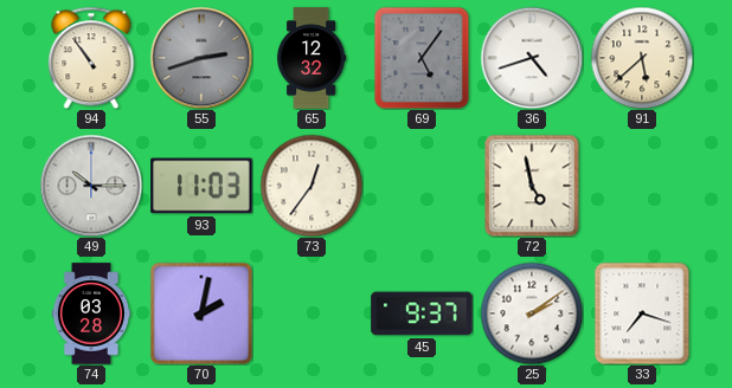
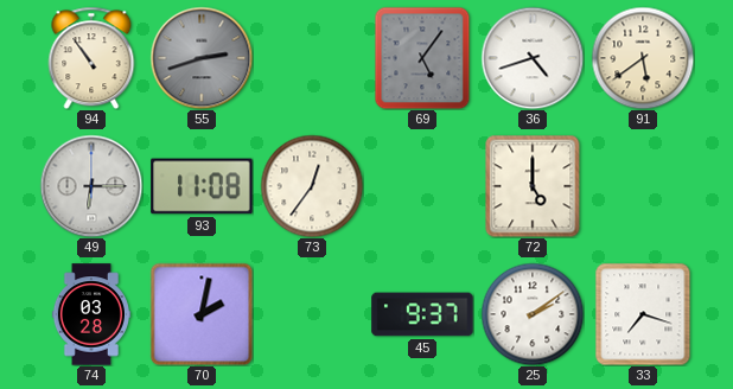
65: 12:32 -> none (312, 58)
91: 5:38 -> 5:39 (643, 58)
49: 10:15 -> 6:15 (91, 186)
93: 11:03 -> 11:08 (202, 186)
72: 4:58 -> 5:00 (533, 186)
